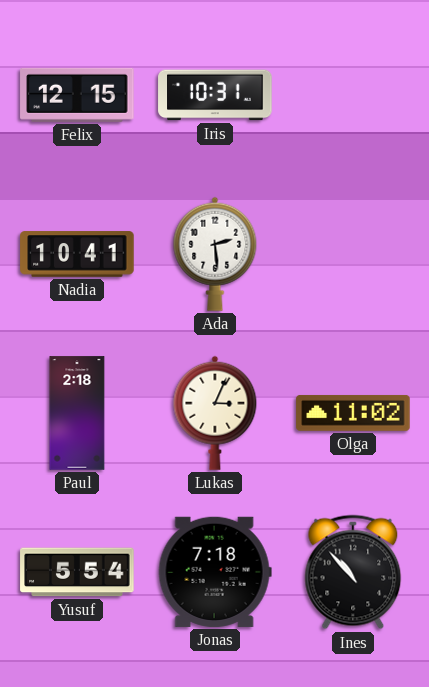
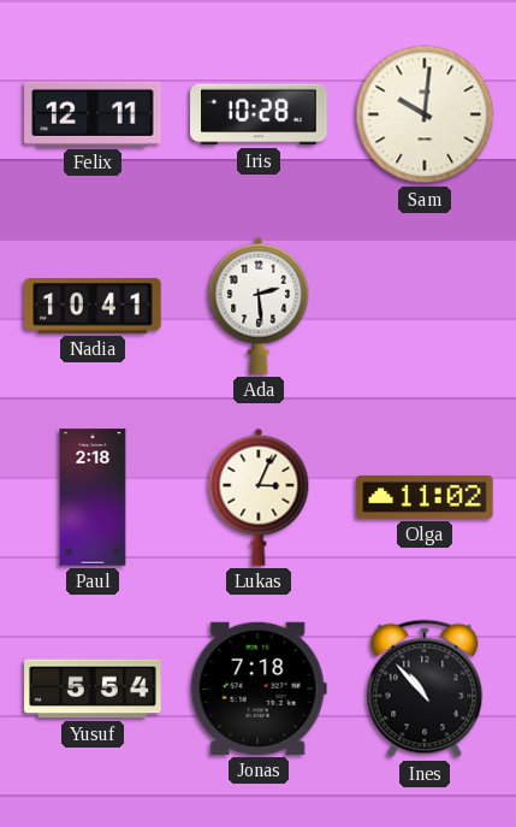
Felix: 12:15 -> 12:11 (93, 114)
Iris: 10:31 -> 10:28 (259, 114)
Sam: none -> 10:01 (425, 114)
